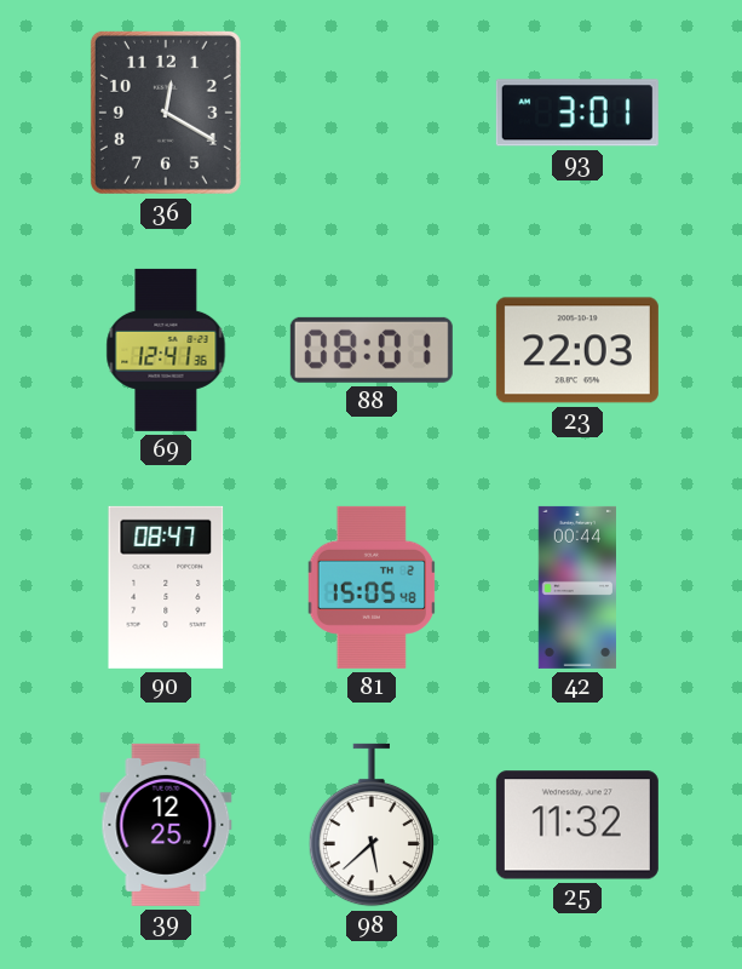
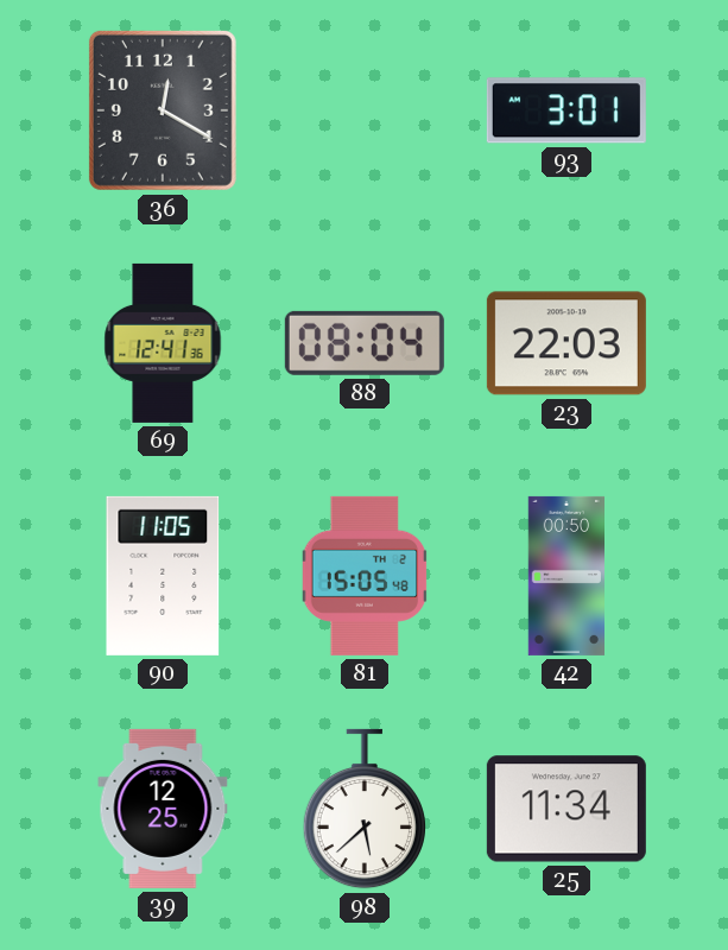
88: 08:01 -> 08:04 (365, 343)
90: 08:47 -> 11:05 (163, 576)
42: 00:44 -> 00:50 (565, 576)
25: 11:32 -> 11:34 (566, 809)
